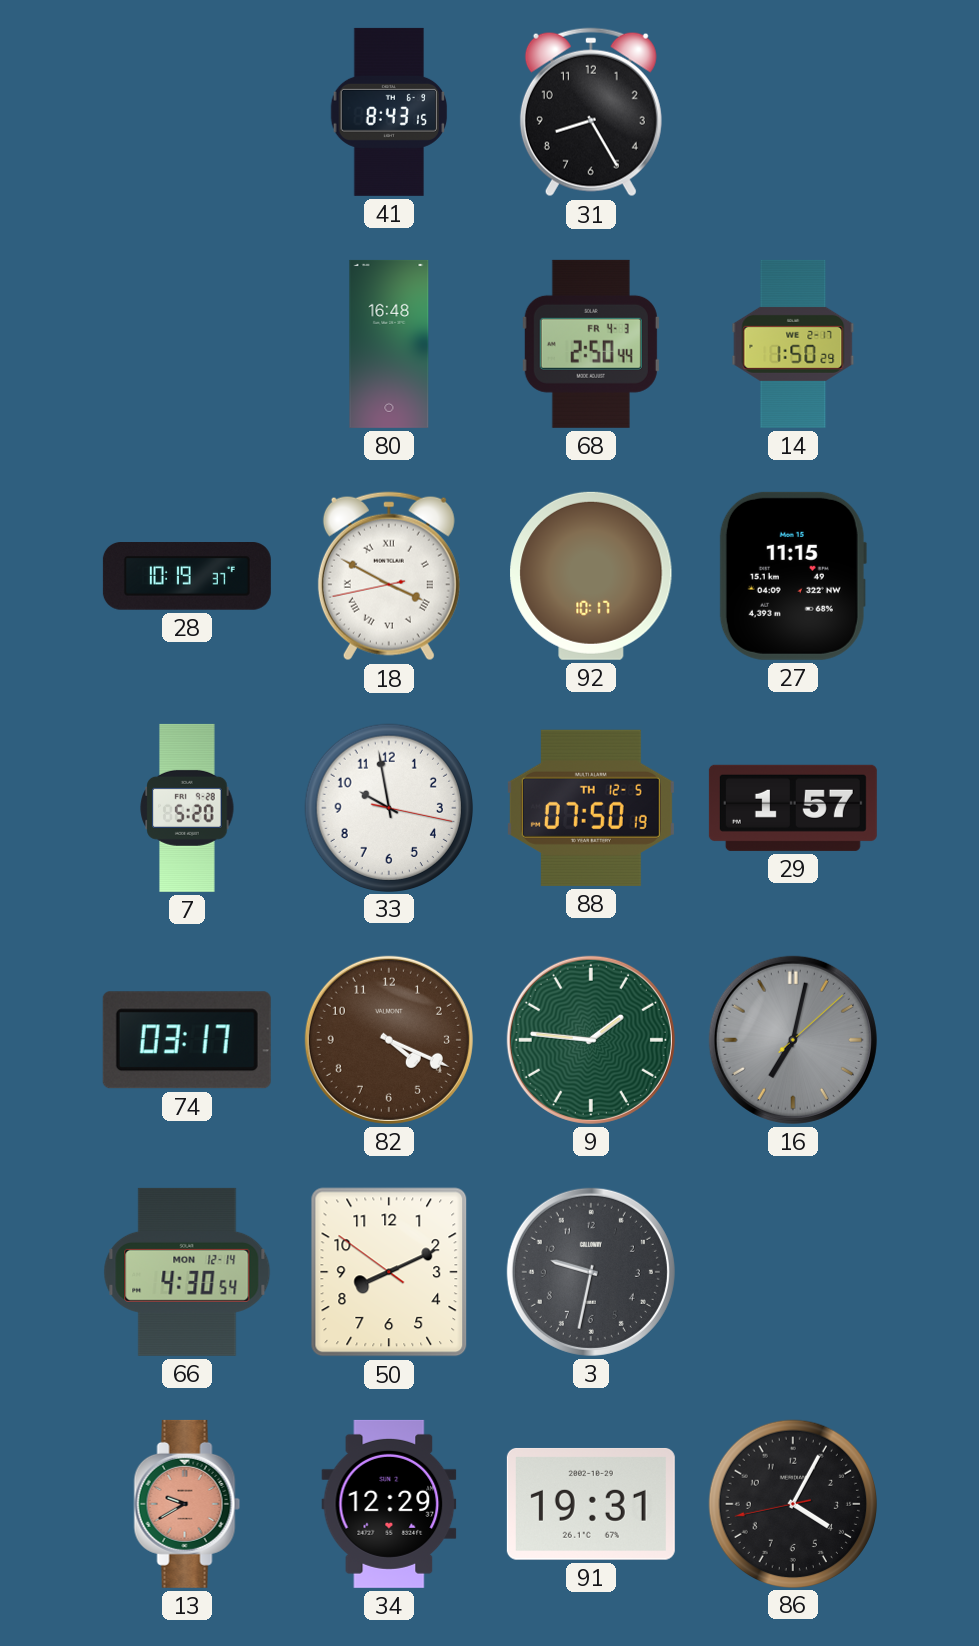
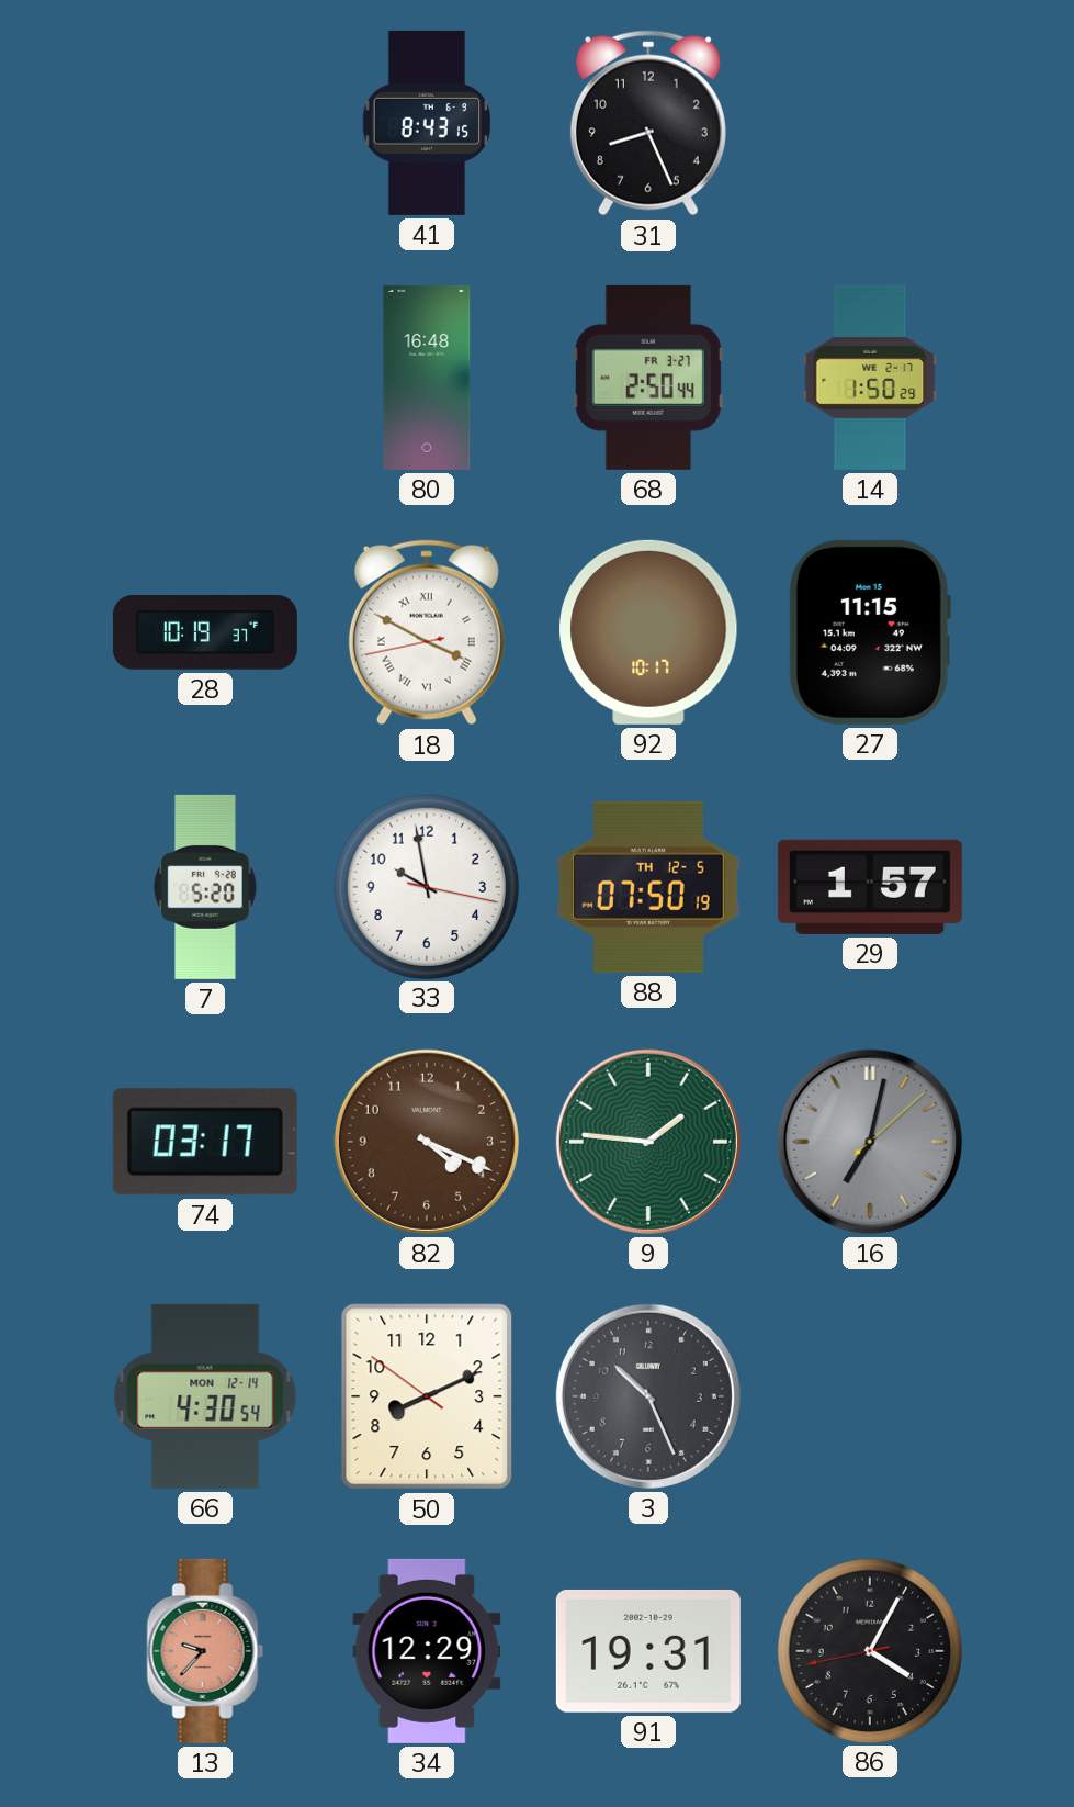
31: 8:25 -> 8:26 (648, 123)
68 date: FR 4-3 -> FR 3-27 (648, 378)
3: 9:32 -> 10:26 (648, 1396)
13: 9:40 -> 9:37 (205, 1651)
